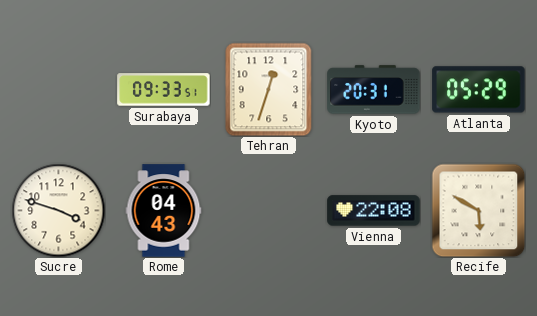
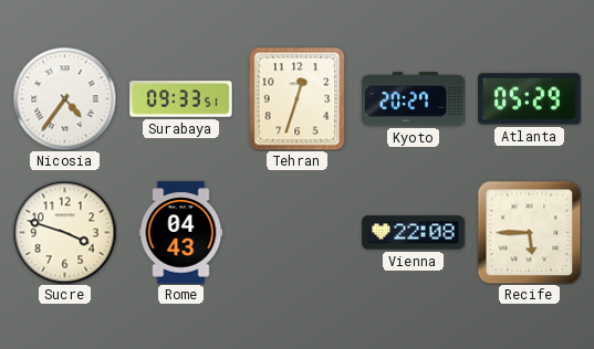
Nicosia: none -> 4:36 (64, 98)
Kyoto: 20:31 -> 20:27 (414, 99)
Recife: 5:50 -> 5:45 (529, 232)
